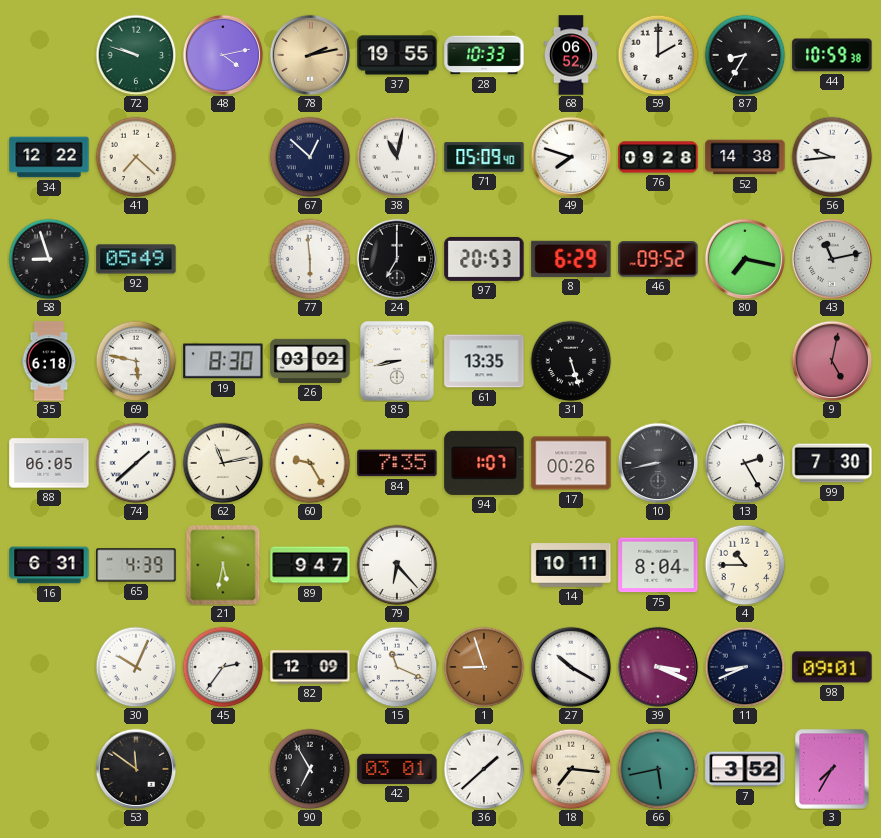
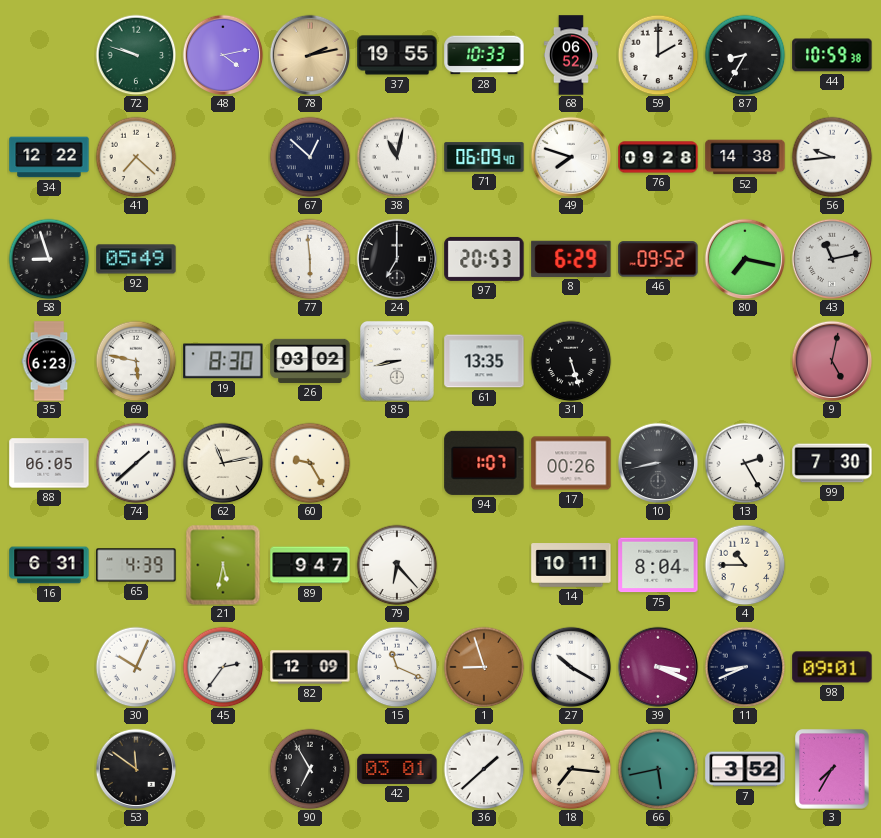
71: 05:09 -> 06:09 (484, 157)
35: 6:18 -> 6:23 (49, 361)
84: 7:35 -> none (397, 463)
